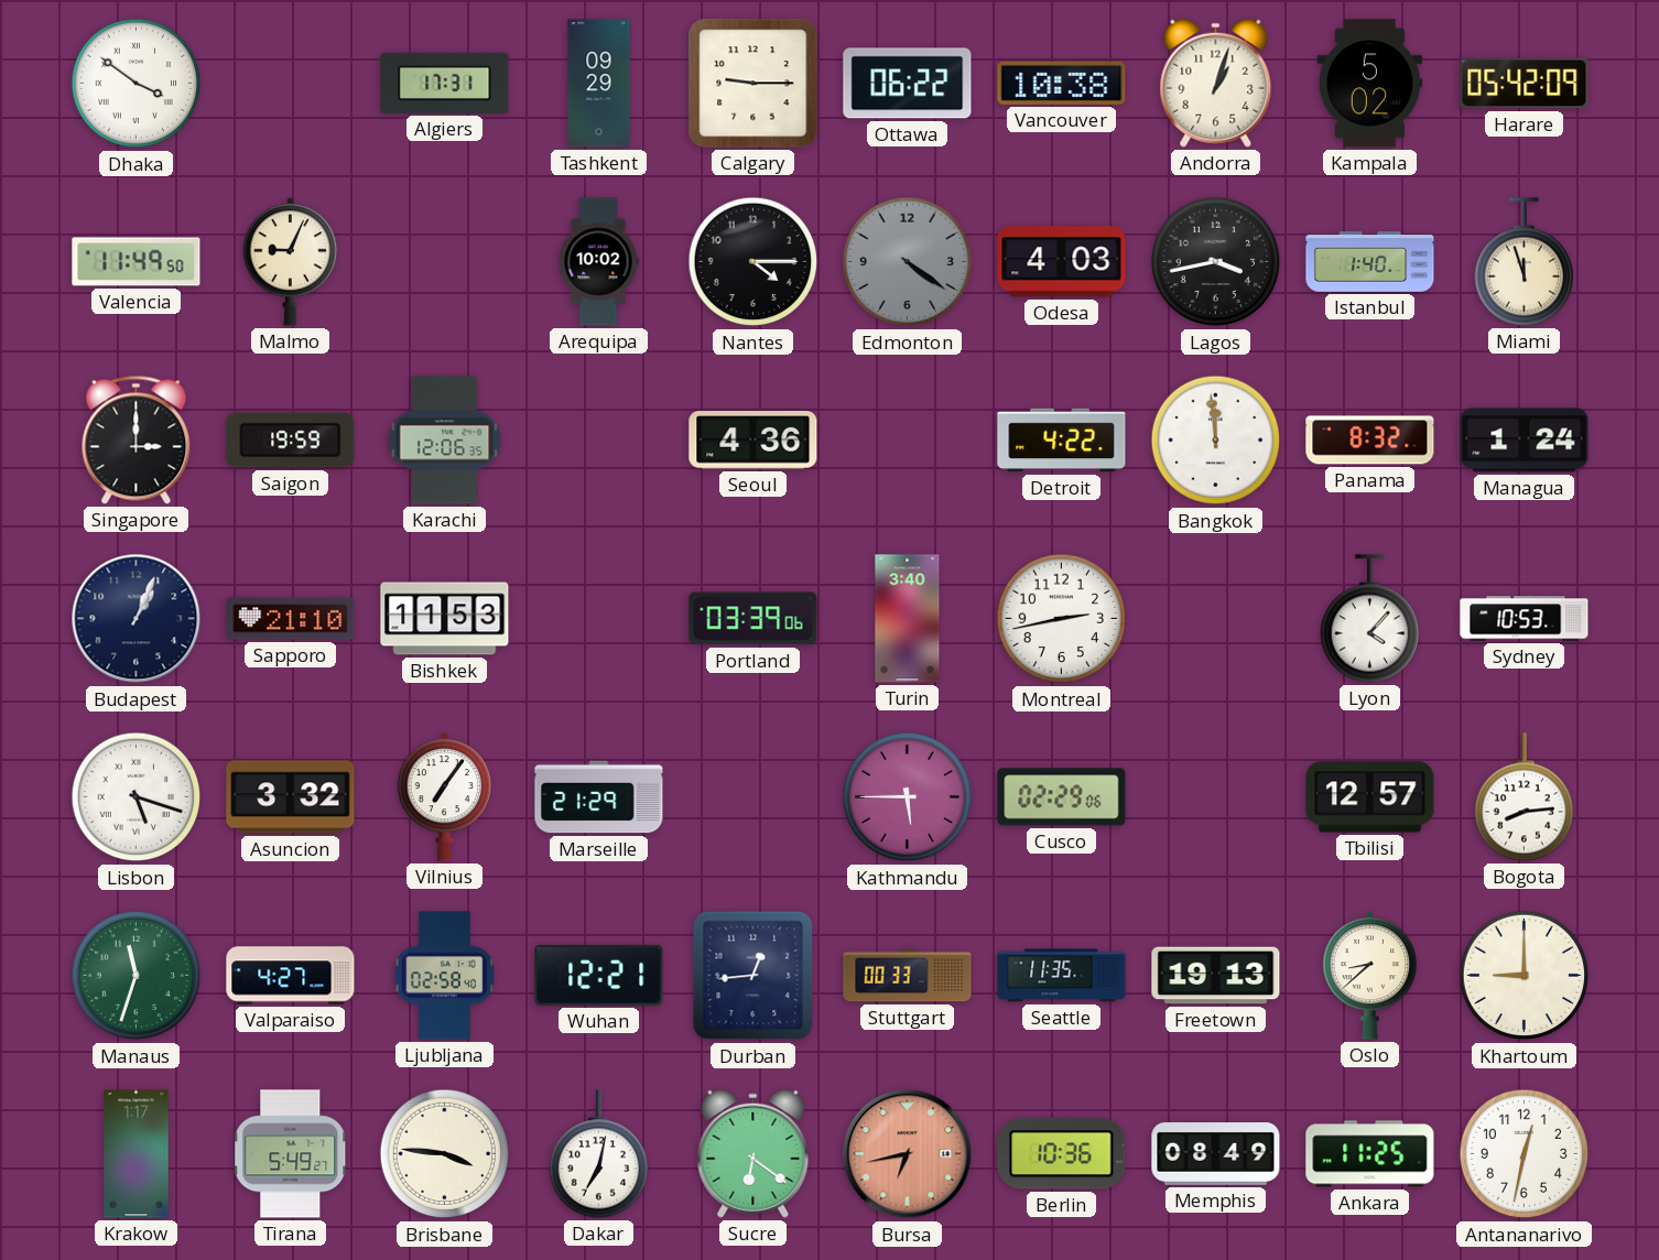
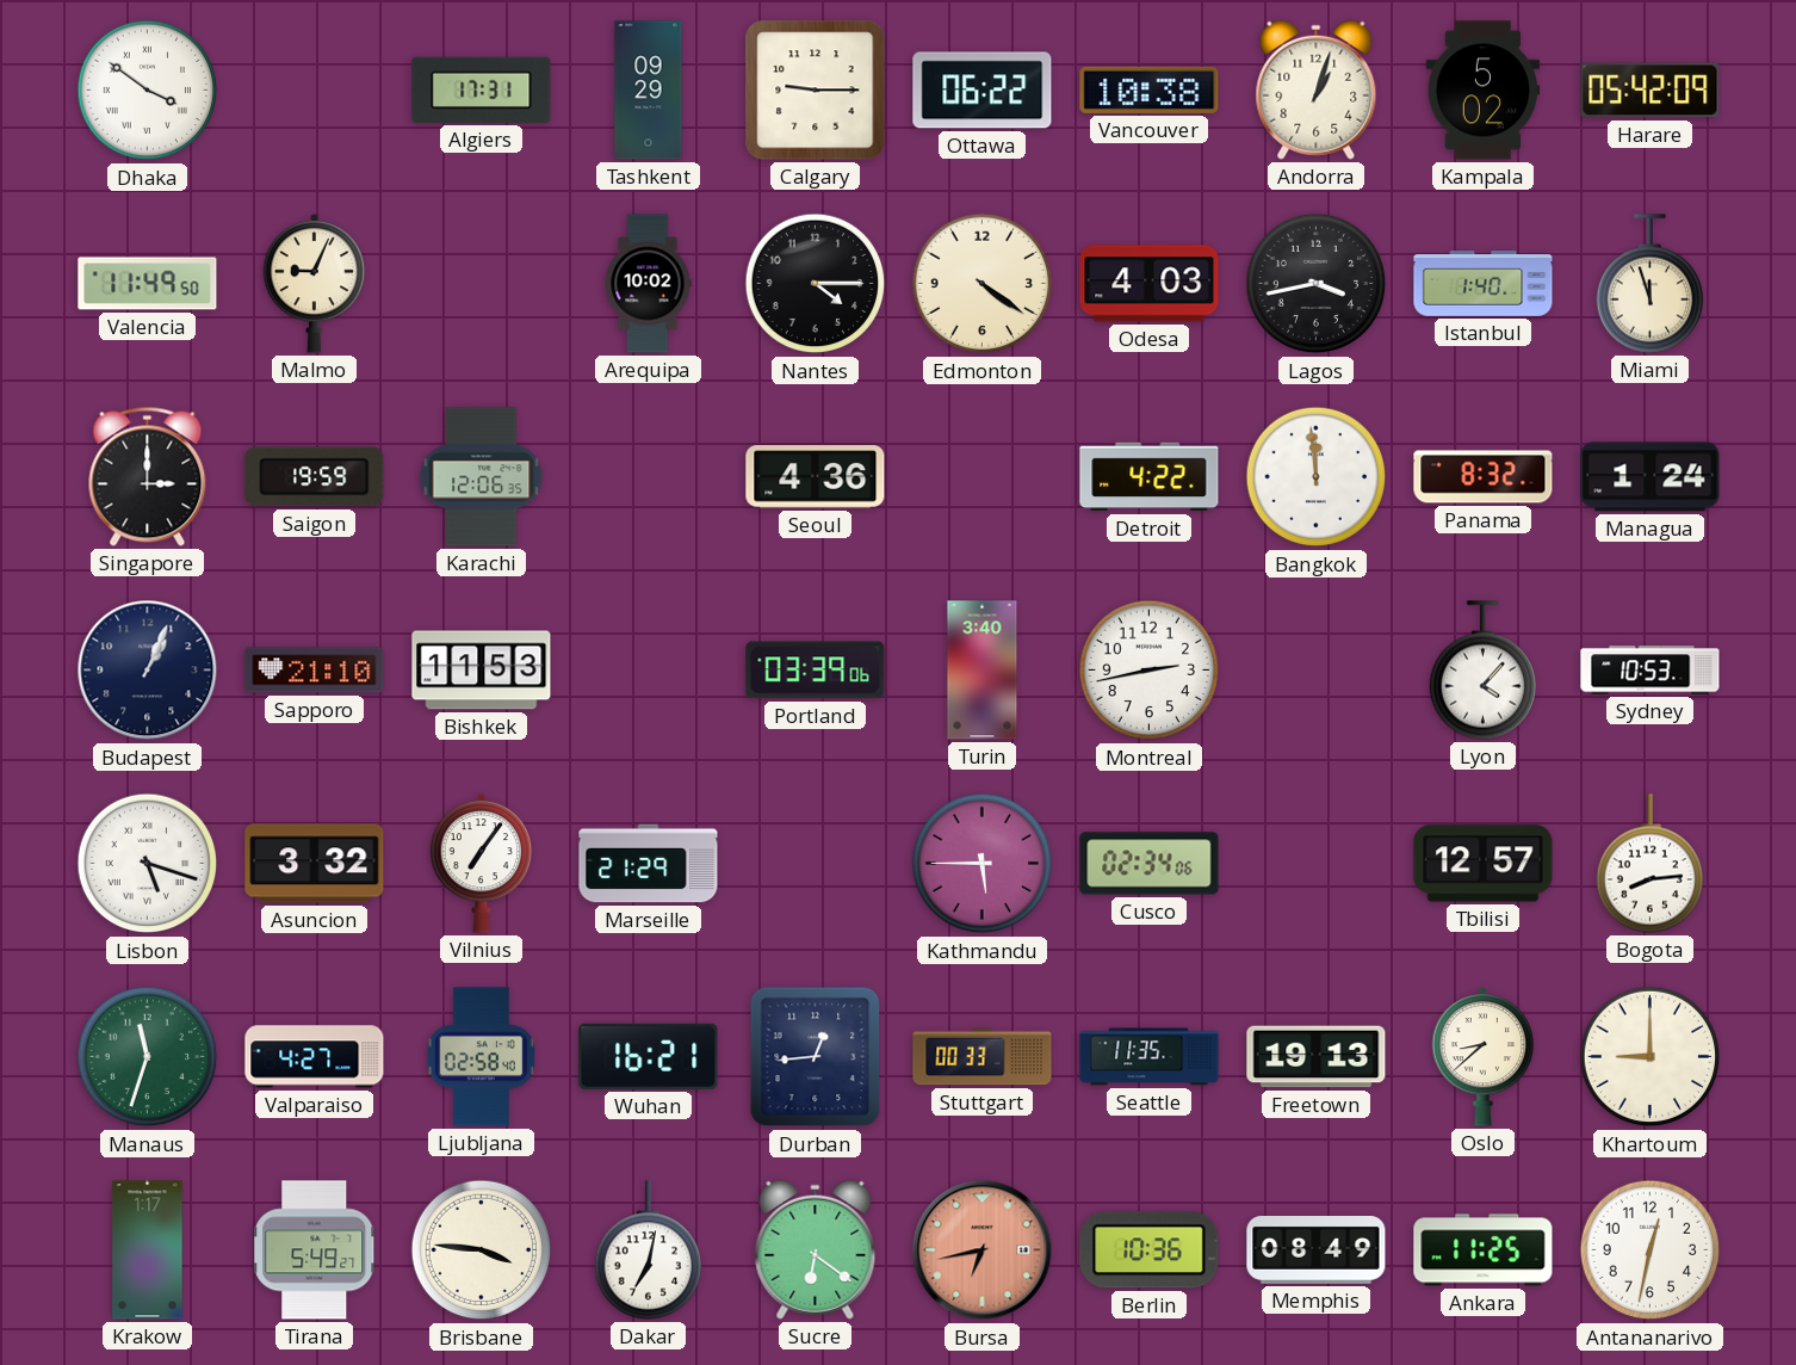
Edmonton dial: grey -> cream (983, 284)
Cusco: 02:29 -> 02:34 (1150, 864)
Wuhan: 12:21 -> 16:21 (649, 1056)
